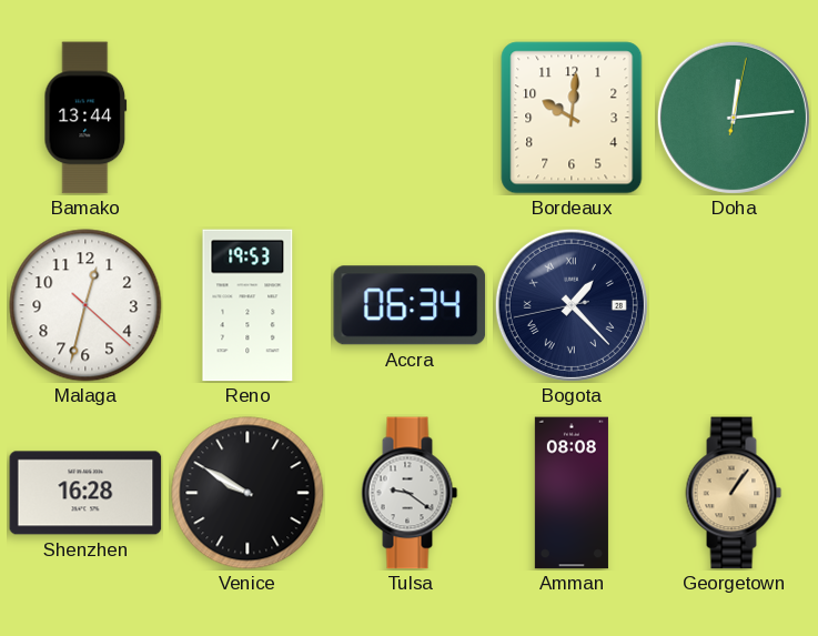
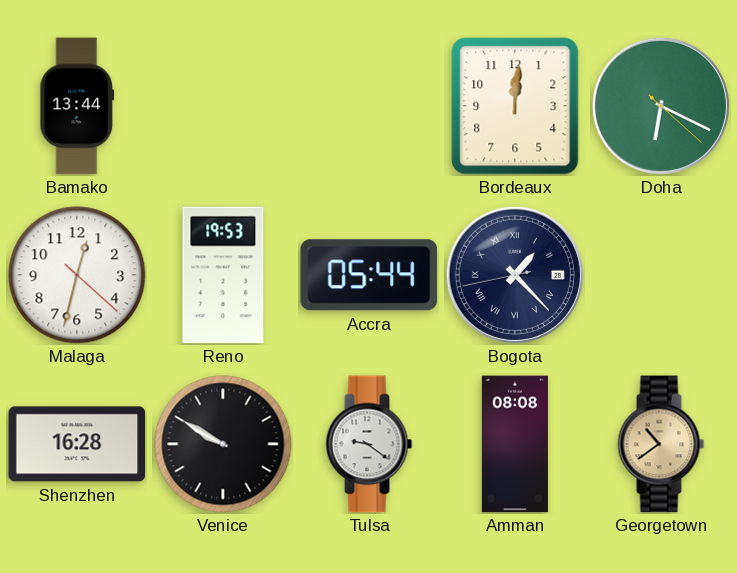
Bordeaux: 10:01 -> 12:01 (515, 106)
Doha: 12:14 -> 6:19 (661, 106)
Accra: 06:34 -> 05:44 (369, 275)
Georgetown: 1:06 -> 10:39 (661, 444)
